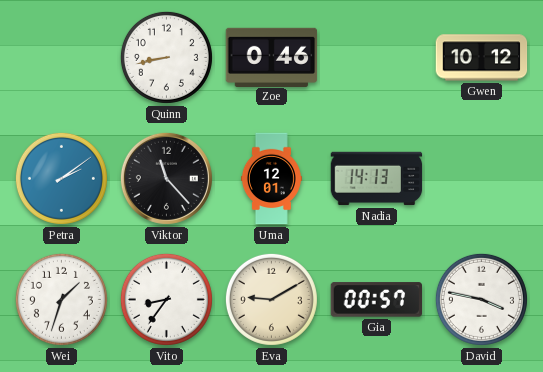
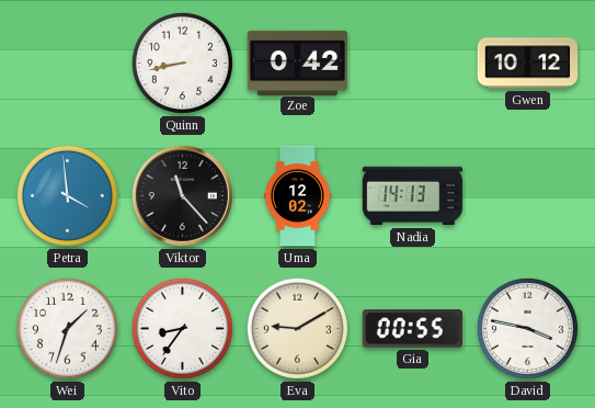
Zoe: 0:46 -> 0:42 (298, 63)
Petra: 2:09 -> 3:59 (67, 195)
Uma: 12:01 -> 12:02 (297, 196)
Gia: 00:57 -> 00:55 (413, 329)
